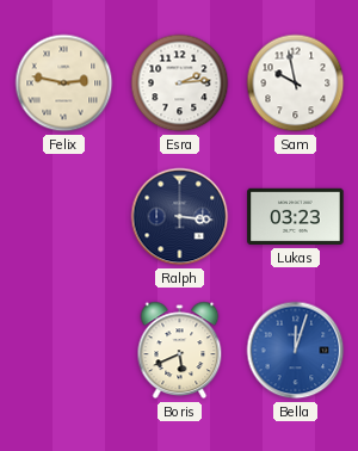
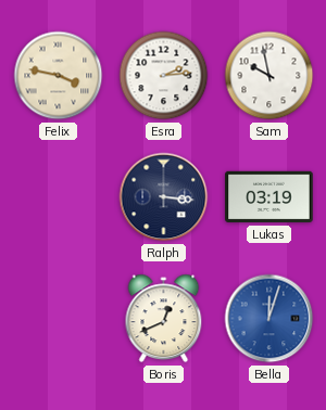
Felix: 2:47 -> 3:47 (59, 76)
Lukas: 03:23 -> 03:19 (269, 197)
Boris: 5:41 -> 12:41 (164, 319)
